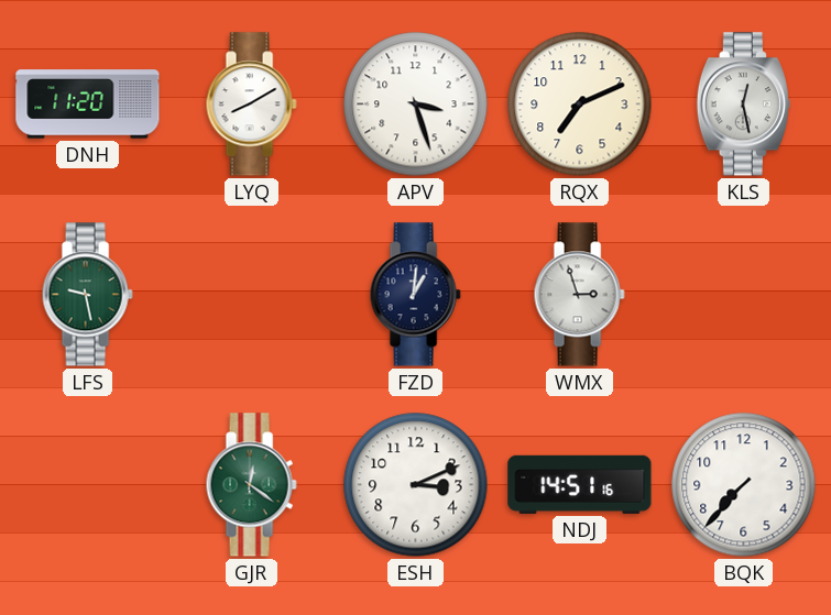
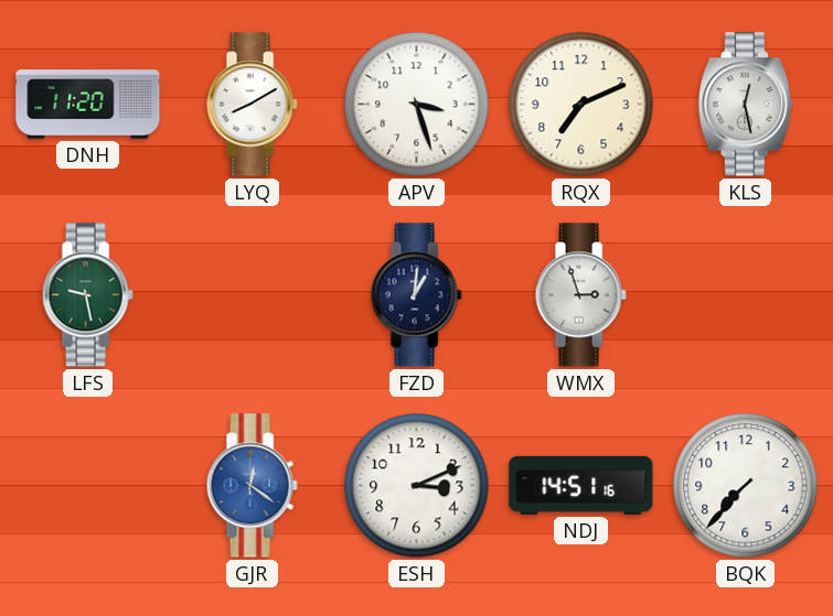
GJR dial: green -> blue (252, 486)
